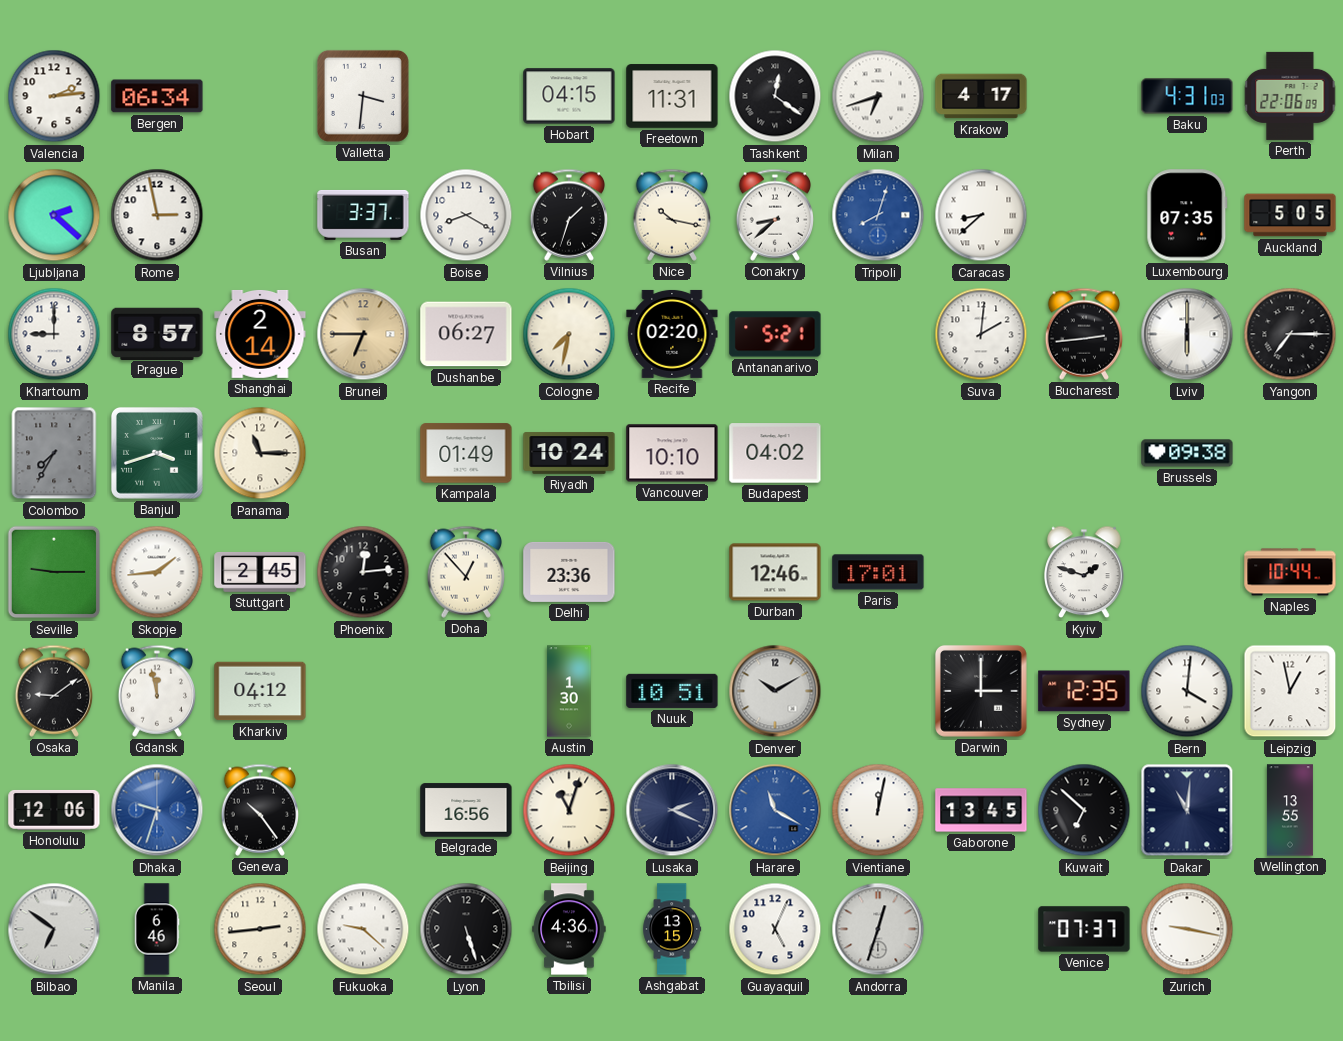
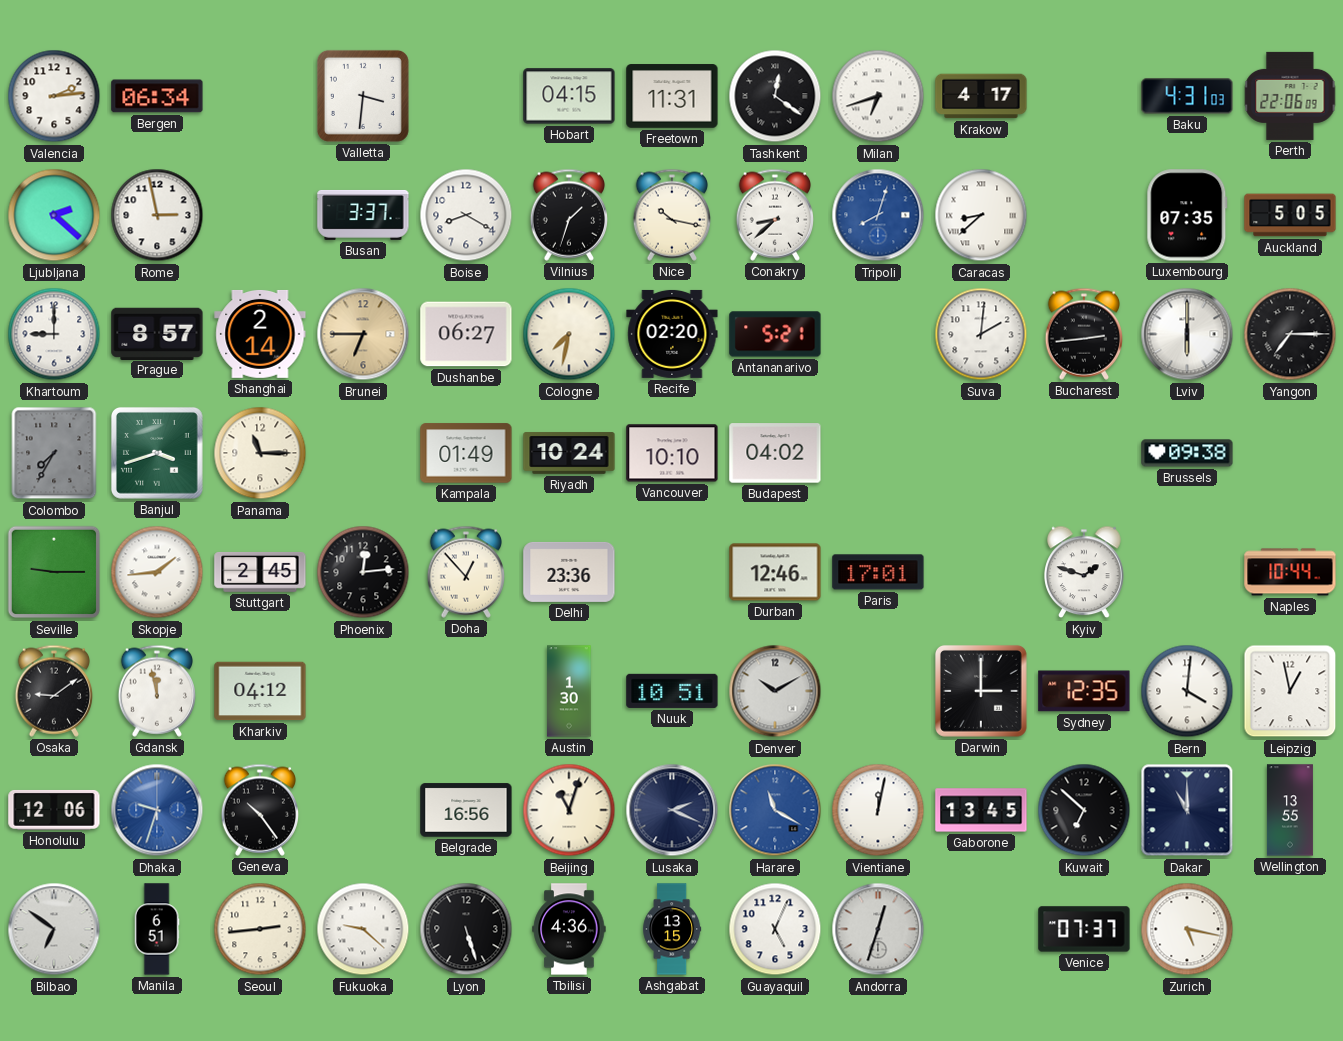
Dakar: 11:01 -> 11:00 (1187, 810)
Manila: 6:46 -> 6:51 (157, 929)
Zurich: 9:17 -> 5:17 (1187, 929)
